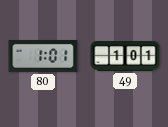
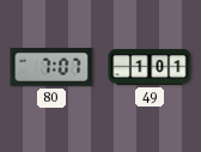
80: 1:01 -> 7:07 (51, 68)
